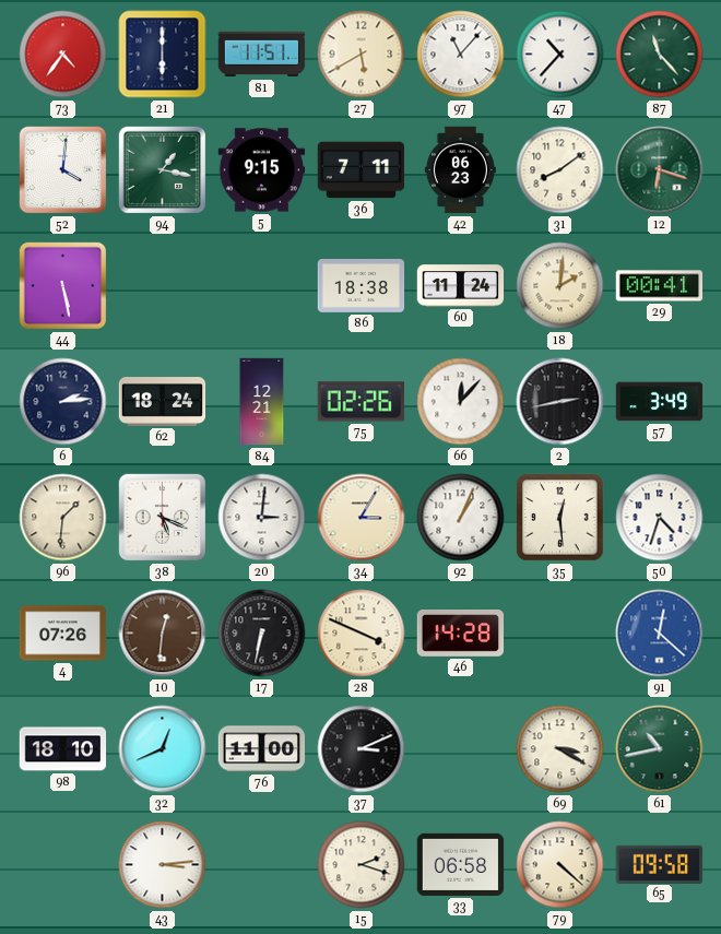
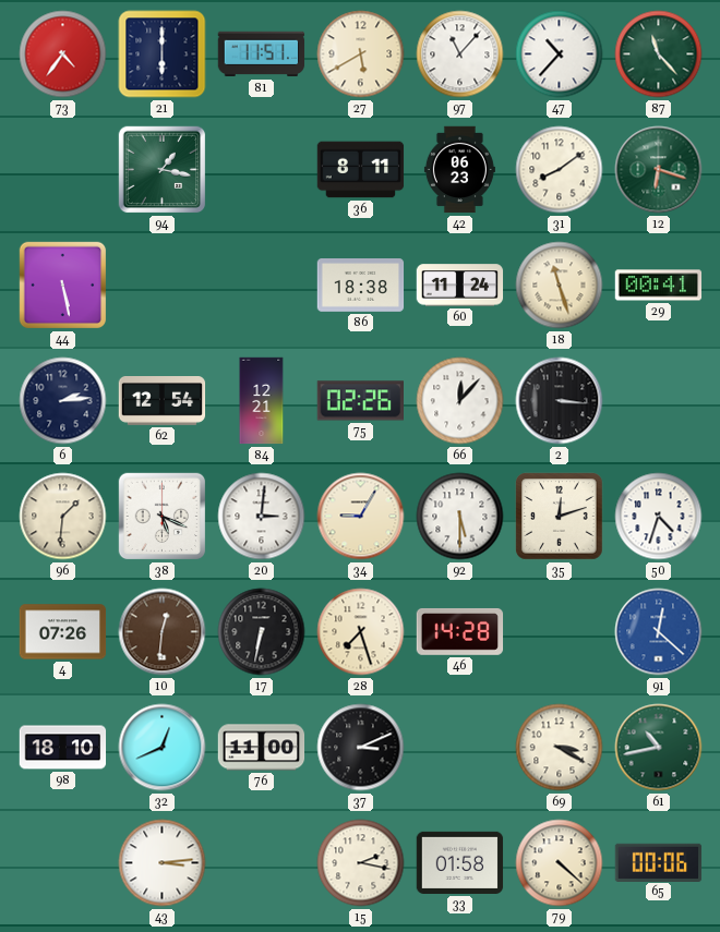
52: 4:01 -> none (63, 170)
5: 9:15 -> none (262, 170)
36: 7:11 -> 8:11 (361, 170)
18: 2:01 -> 11:27 (560, 286)
62: 18:24 -> 12:54 (163, 401)
2: 2:43 -> 3:16 (560, 401)
57: 3:49 -> none (660, 402)
34: 3:05 -> 9:05 (361, 517)
92: 1:04 -> 5:30 (460, 517)
35: 12:29 -> 12:12 (560, 517)
28: 3:49 -> 7:27 (361, 632)
15: 2:18 -> 2:17 (361, 863)
33: 06:58 -> 01:58 (460, 862)
65: 09:58 -> 00:06 (659, 862)
